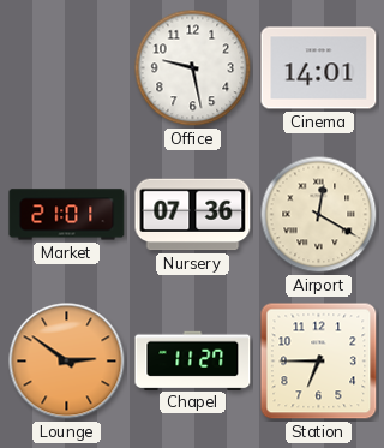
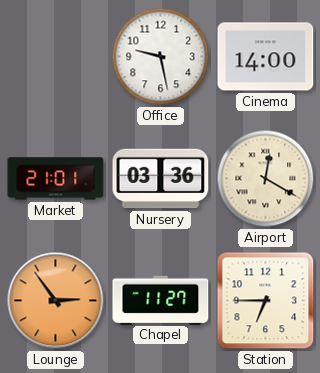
Cinema: 14:01 -> 14:00 (266, 57)
Nursery: 07:36 -> 03:36 (161, 179)
Lounge: 2:51 -> 2:54 (56, 301)
